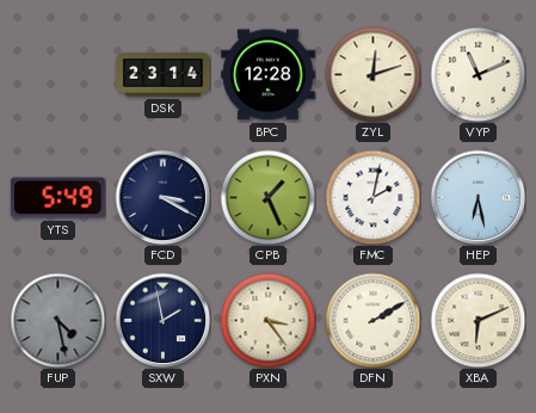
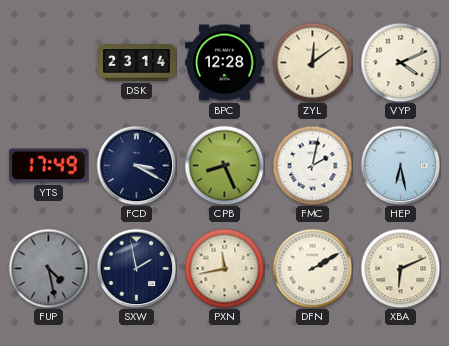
ZYL: 12:12 -> 12:09 (312, 62)
VYP: 11:11 -> 4:11 (400, 62)
YTS: 5:49 -> 17:49 (49, 166)
CPB: 1:26 -> 8:26 (224, 165)
PXN: 3:24 -> 11:43 (224, 268)
